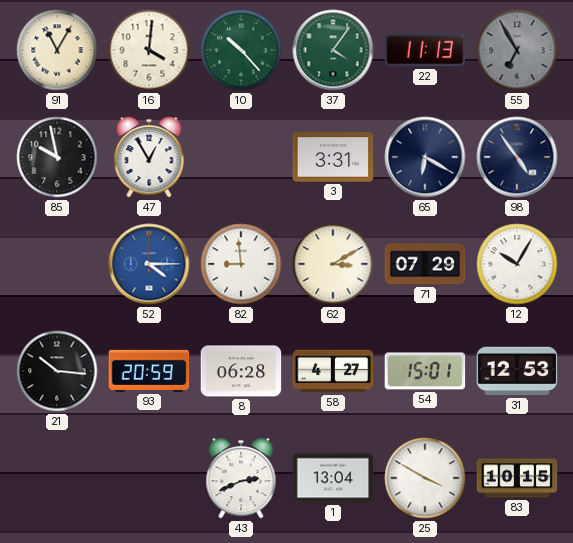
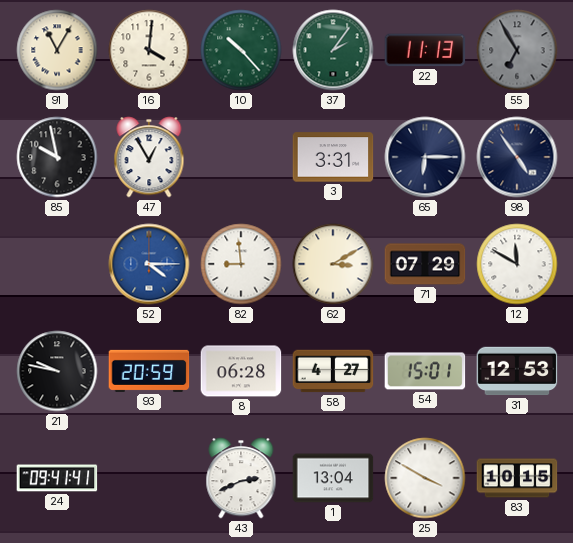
37: 4:06 -> 2:06 (333, 50)
65: 6:20 -> 6:15 (425, 157)
12: 10:05 -> 11:50 (517, 264)
21: 10:16 -> 9:47 (57, 371)
24: none -> 09:41 (57, 478)
